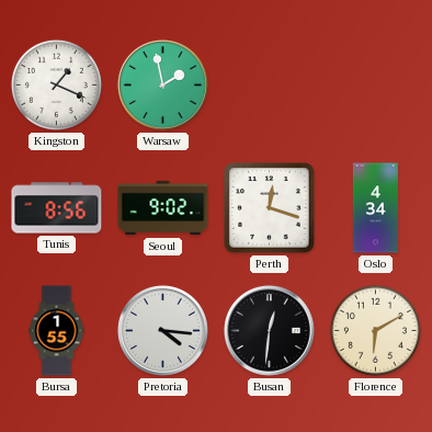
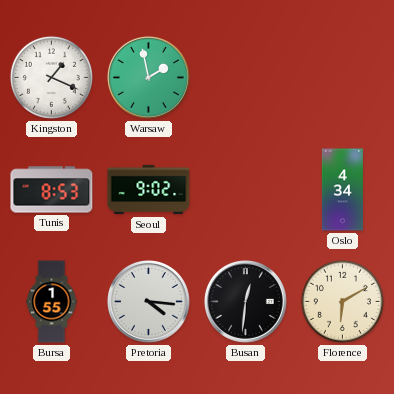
Tunis: 8:56 -> 8:53 (52, 190)
Perth: 12:18 -> none (270, 208)
